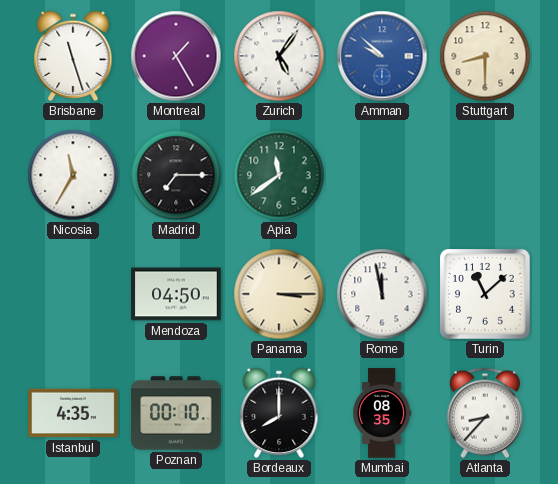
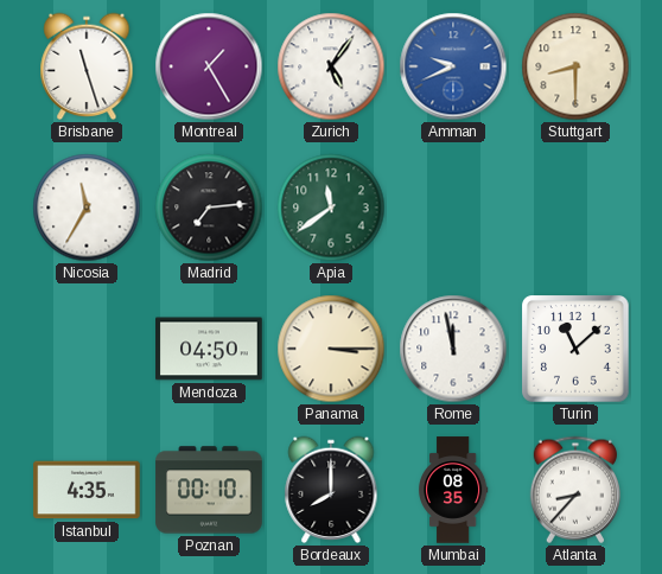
Amman: 9:52 -> 9:41 (453, 66)
Madrid: 7:15 -> 7:14 (209, 208)
